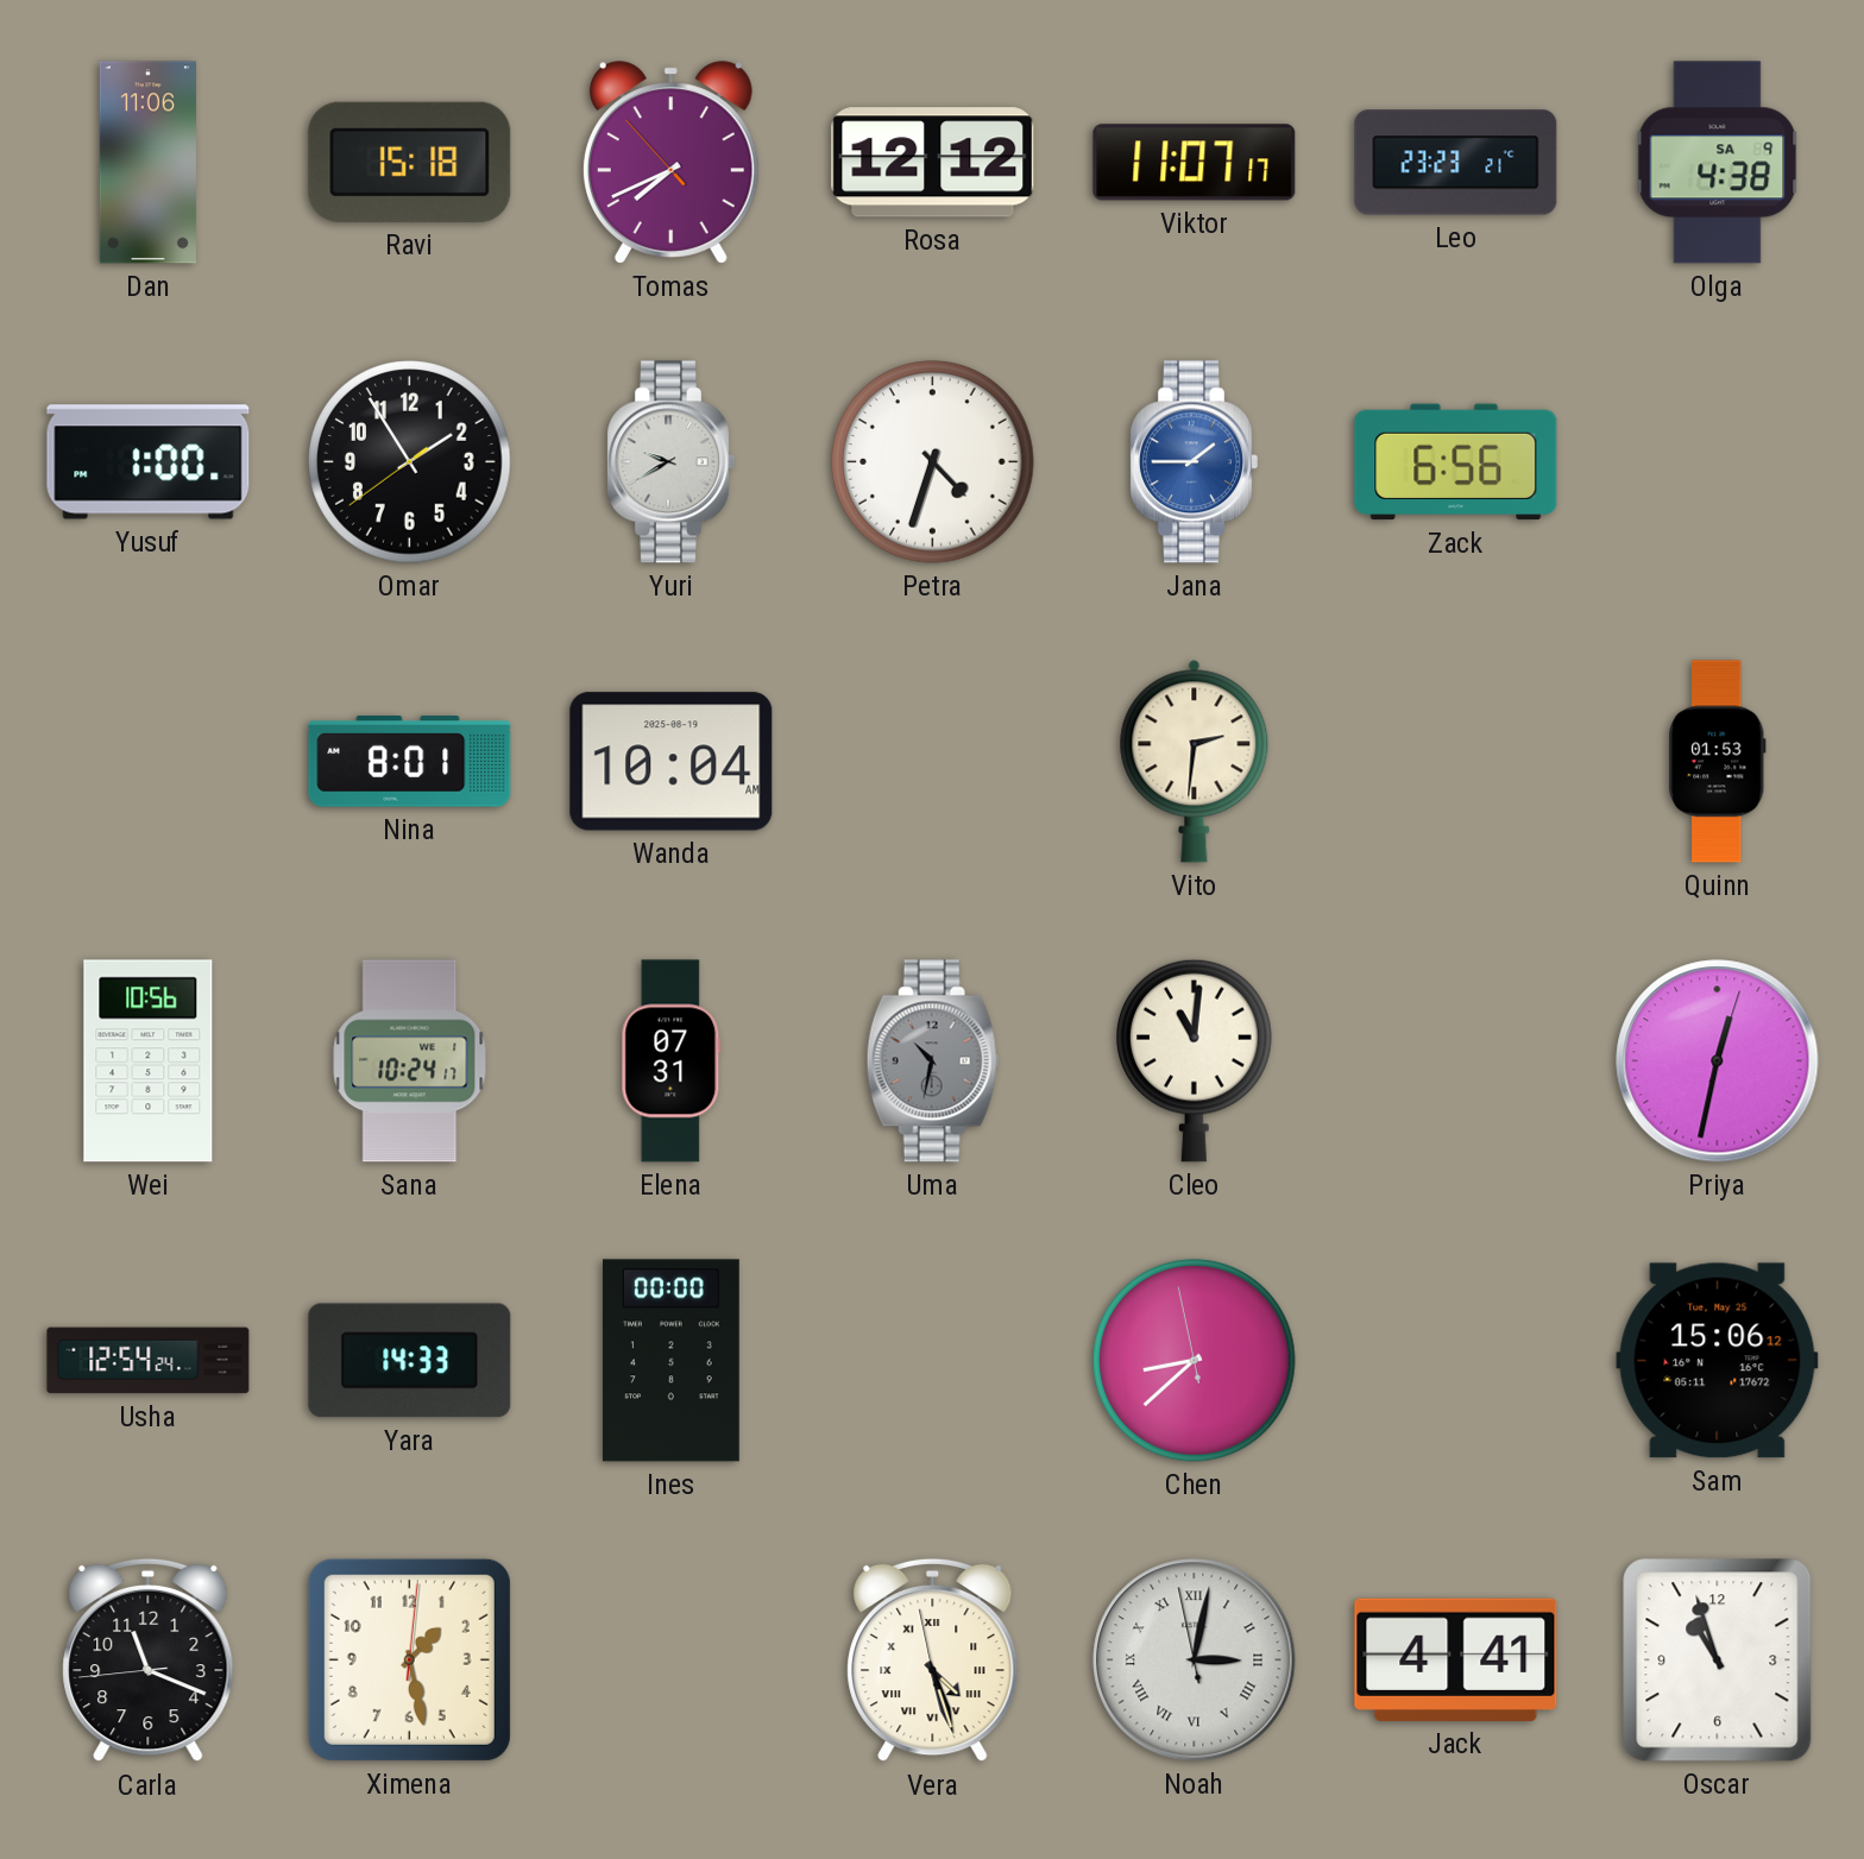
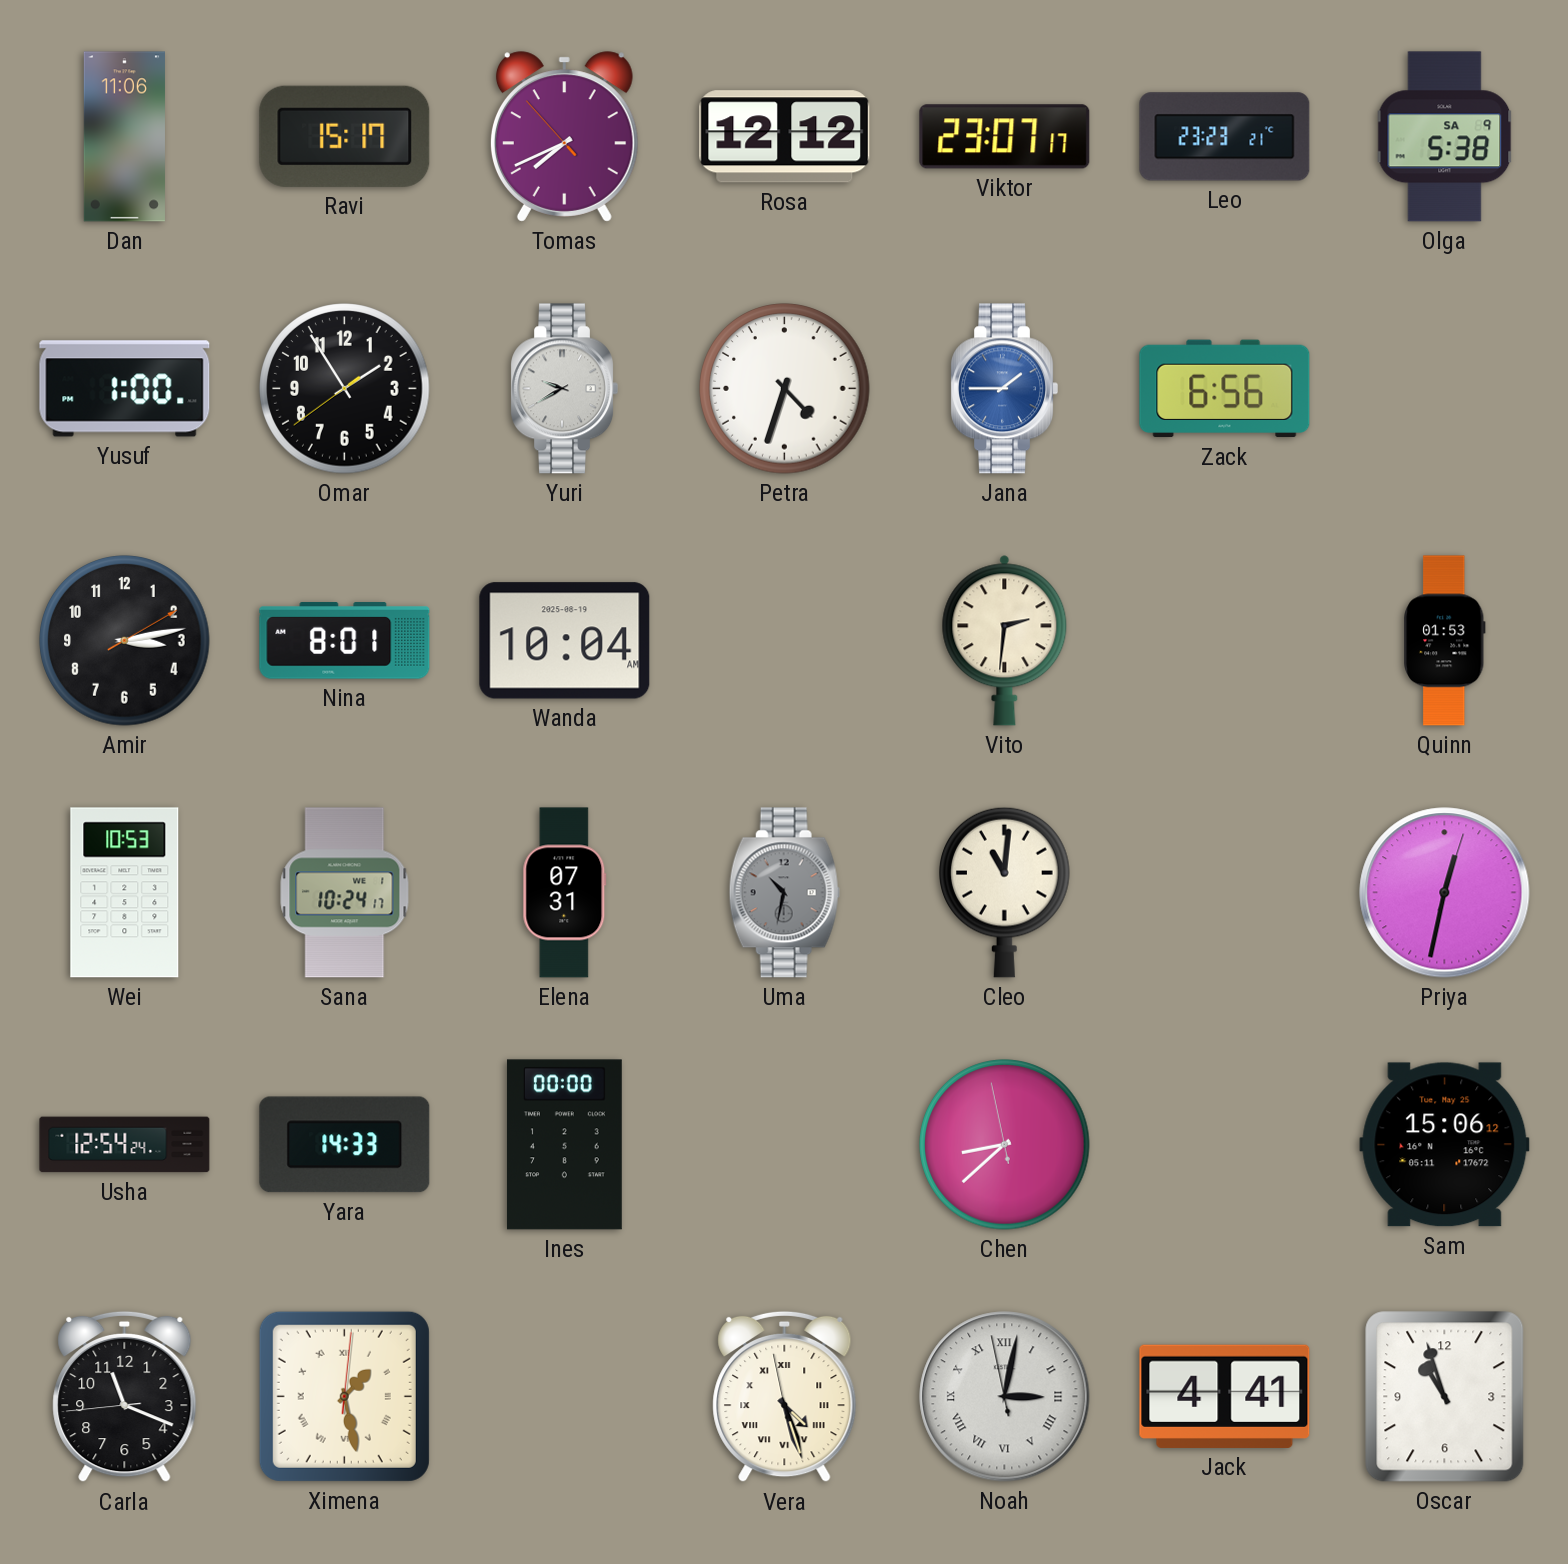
Ravi: 15:18 -> 15:17 (345, 136)
Viktor: 11:07 -> 23:07 (1005, 137)
Olga: 4:38 -> 5:38 (1445, 137)
Amir: none -> 3:13 (125, 641)
Wei: 10:56 -> 10:53 (125, 893)
Ximena numerals: Arabic -> Roman (344, 1396)
